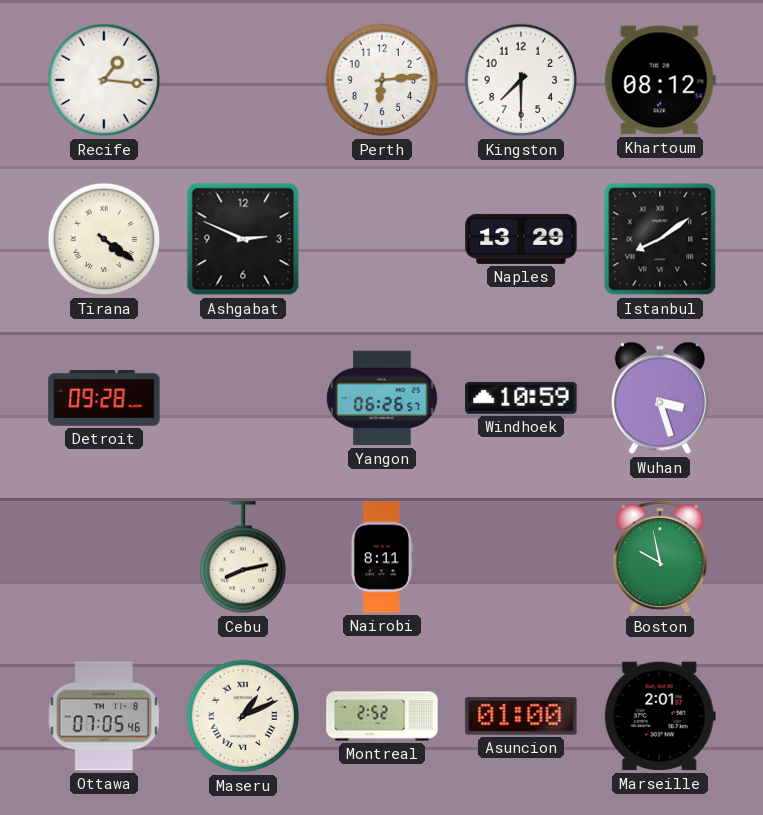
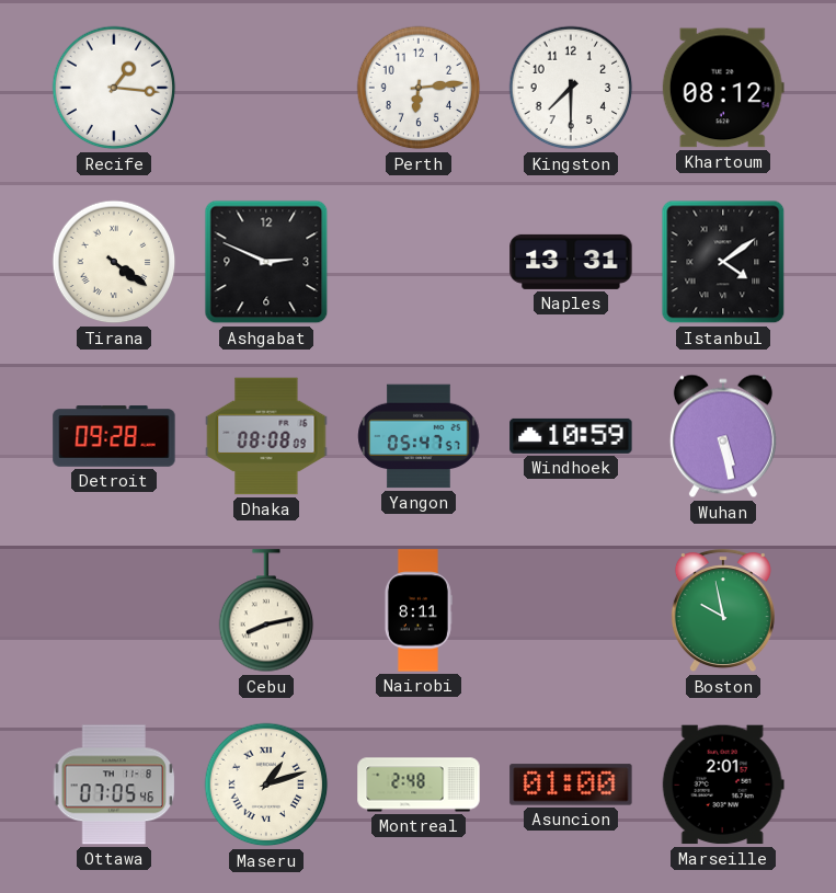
Naples: 13:29 -> 13:31 (571, 262)
Istanbul: 8:09 -> 4:09 (723, 262)
Dhaka: none -> 08:08 (266, 436)
Yangon: 06:26 -> 05:47 (419, 436)
Wuhan: 3:27 -> 5:28 (723, 436)
Maseru: 1:11 -> 1:12 (266, 785)
Montreal: 2:52 -> 2:48 (419, 785)
